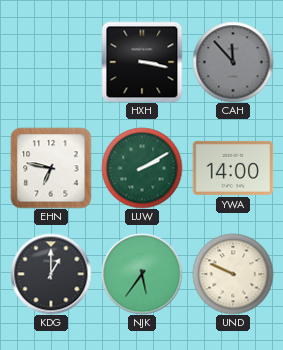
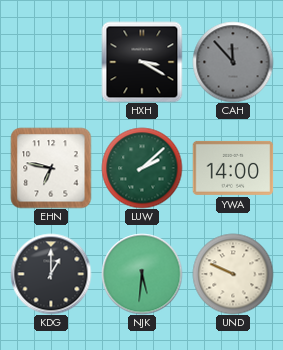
HXH: 3:17 -> 3:20 (142, 62)
LUW: 2:10 -> 2:08 (142, 168)
NJK: 5:36 -> 5:31 (142, 274)
